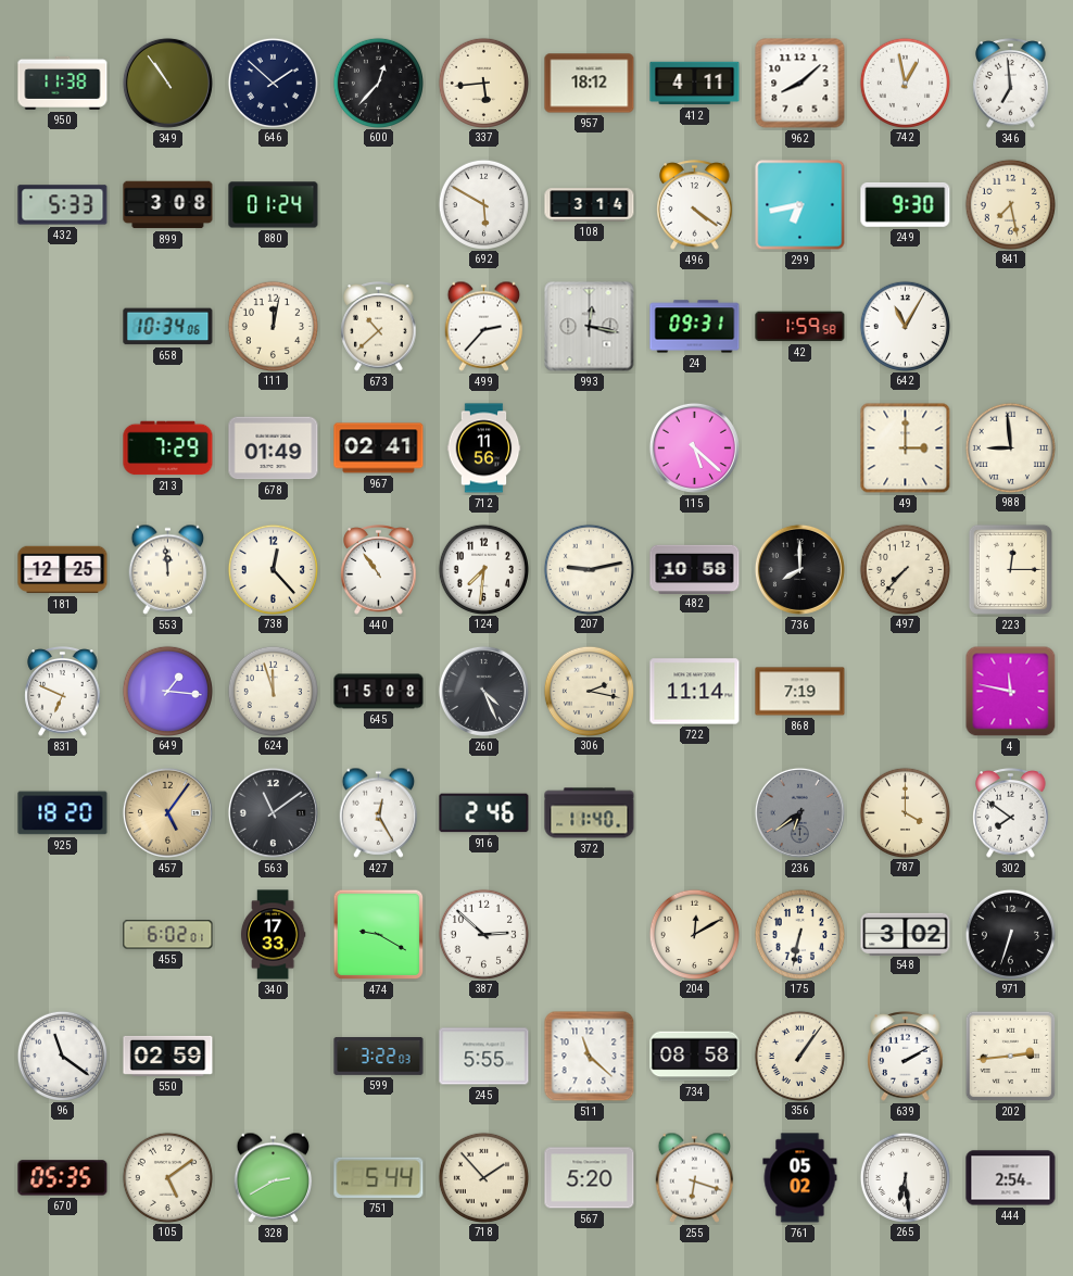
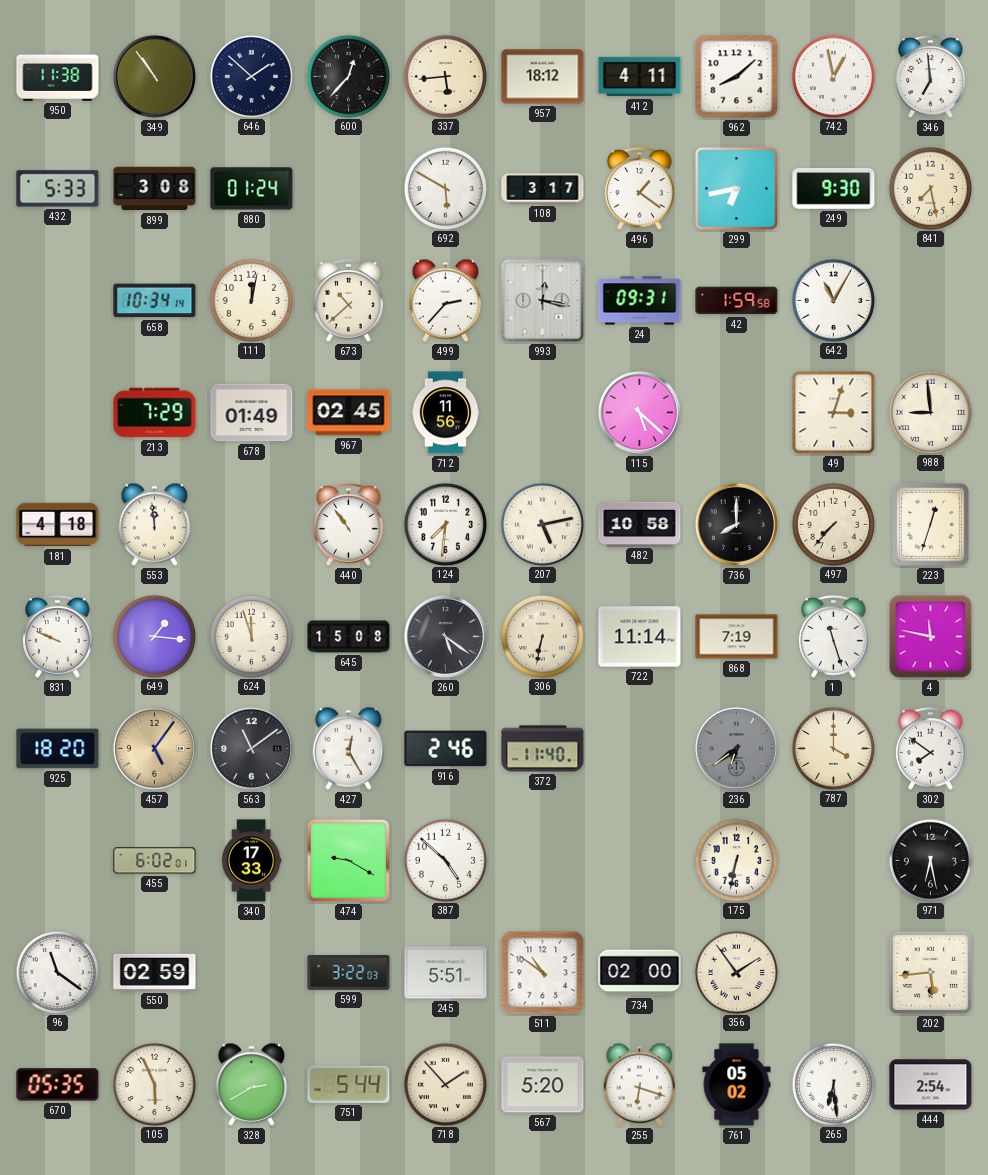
108: 3:14 -> 3:17 (543, 189)
496: 4:21 -> 1:21 (640, 189)
658: 10:34:06 -> 10:34:14 (155, 301)
967: 02:41 -> 02:45 (349, 413)
49: 3:00 -> 3:03 (834, 413)
181: 12:25 -> 4:18 (58, 525)
738: 12:23 -> none (273, 569)
207: 9:13 -> 5:13 (542, 524)
223: 12:15 -> 12:33 (930, 524)
831: 6:49 -> 9:49 (58, 637)
260: 4:26 -> 5:21 (445, 636)
306: 2:17 -> 6:32 (542, 636)
1: none -> 11:27 (834, 637)
387: 2:52 -> 4:52 (445, 860)
204: 12:10 -> none (694, 934)
548: 3:02 -> none (906, 934)
971: 6:33 -> 6:28 (930, 860)
245: 5:55 -> 5:51 (446, 973)
511: 11:22 -> 10:51 (543, 973)
734: 08:58 -> 02:00 (640, 973)
356: 1:06 -> 1:54 (736, 972)
639: 2:10 -> none (906, 1057)
202: 2:44 -> 5:44 (931, 973)
105: 5:09 -> 5:56 (154, 1084)
